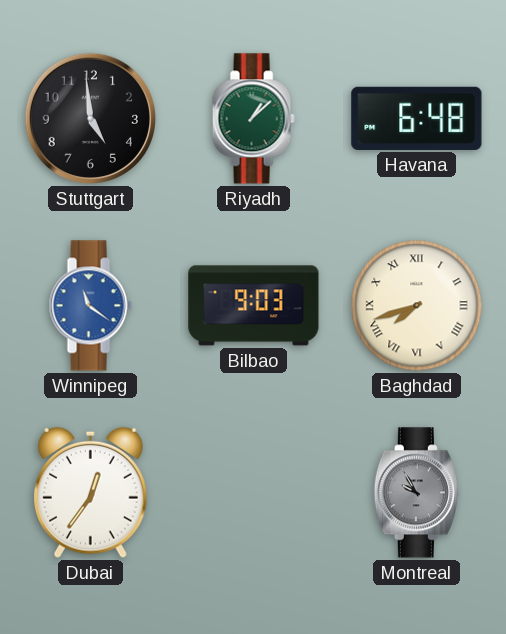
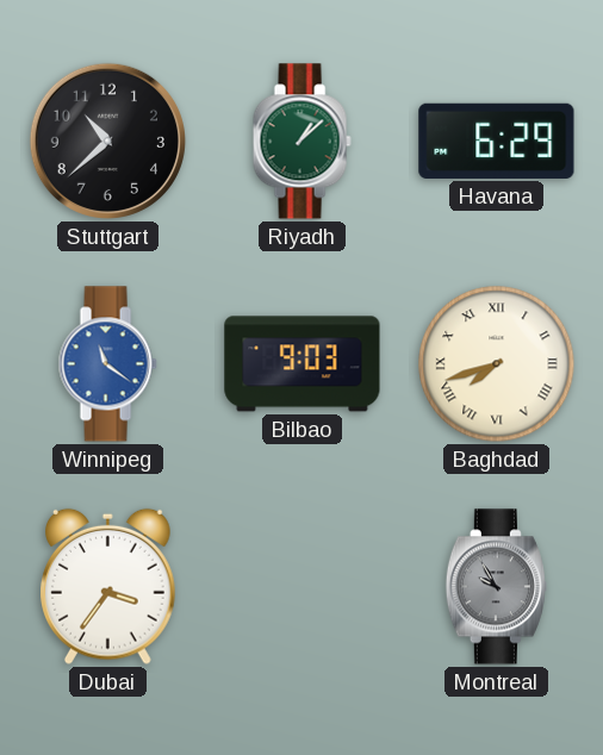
Stuttgart: 4:59 -> 10:38 (107, 141)
Havana: 6:48 -> 6:29 (497, 141)
Dubai: 12:36 -> 3:36 (108, 586)
